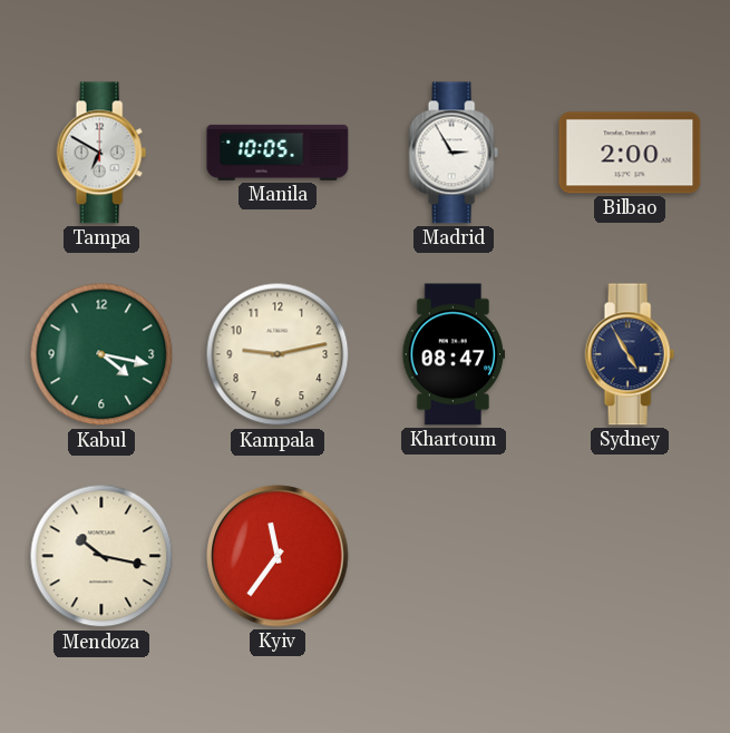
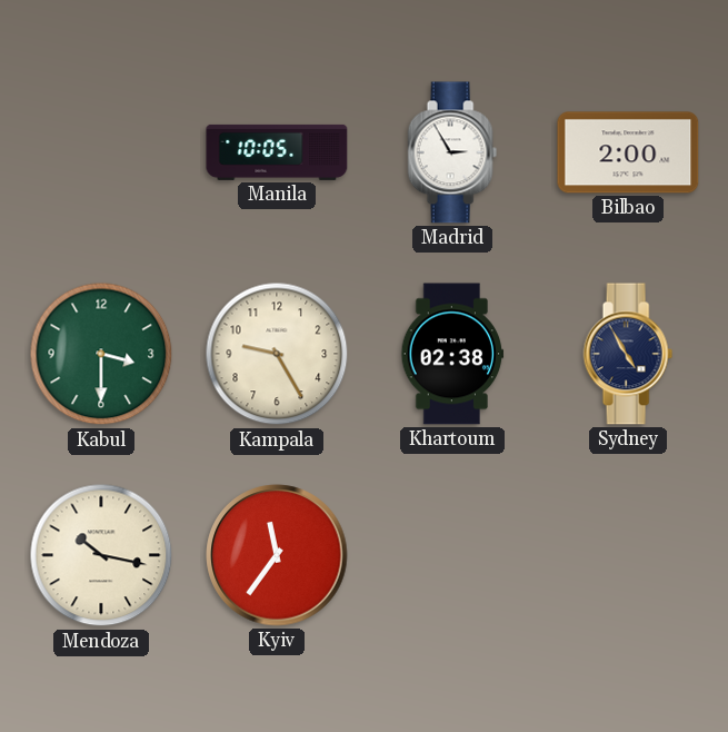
Tampa: 6:50 -> none (101, 153)
Kabul: 4:17 -> 3:30 (101, 354)
Kampala: 9:13 -> 9:25 (277, 354)
Khartoum: 08:47 -> 02:38 (452, 354)
